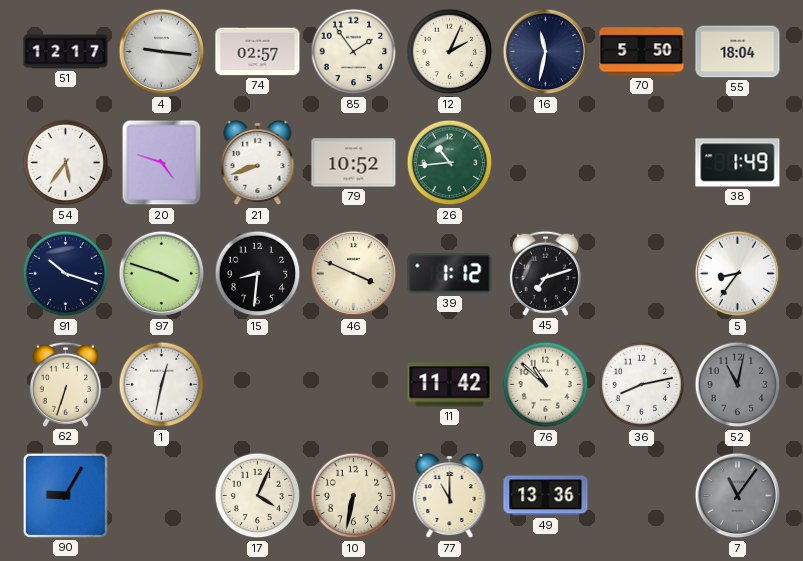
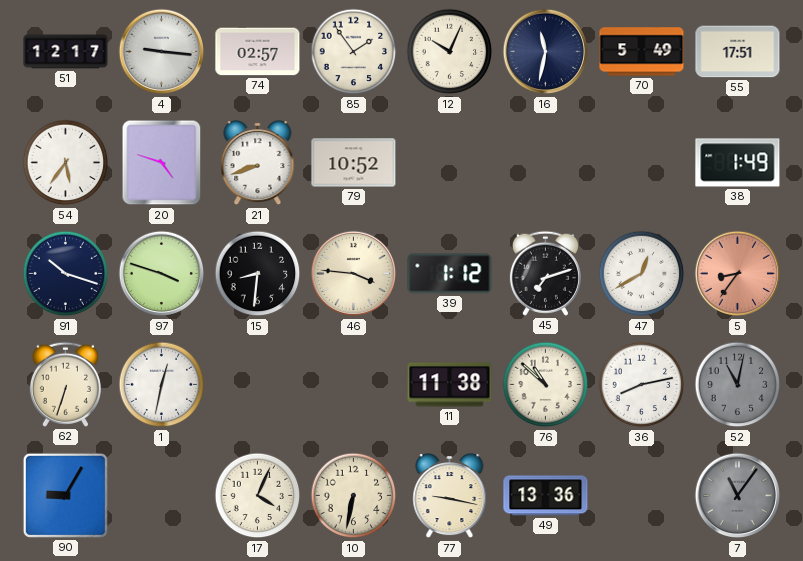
12: 2:04 -> 10:04 (450, 52)
70: 5:50 -> 5:49 (642, 52)
55: 18:04 -> 17:51 (738, 52)
26: 10:44 -> none (450, 163)
46: 3:49 -> 3:46 (354, 274)
47: none -> 12:40 (642, 274)
5 dial: white -> salmon (738, 274)
11: 11:42 -> 11:38 (450, 385)
77: 11:00 -> 9:17 (450, 496)
